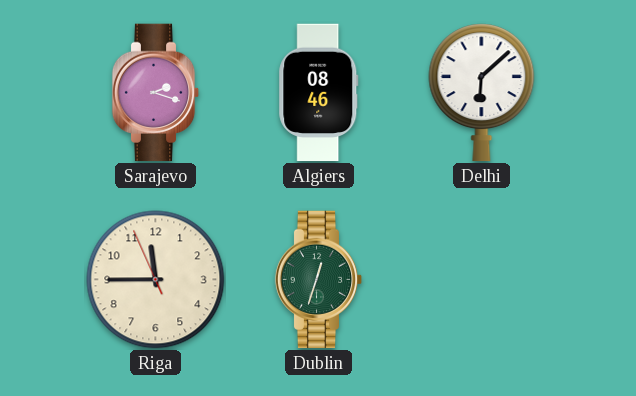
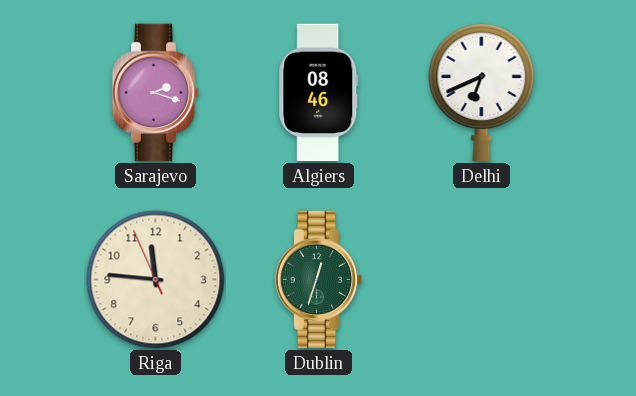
Delhi: 6:08 -> 6:41 (482, 93)
Riga: 11:44 -> 11:45 (156, 280)
